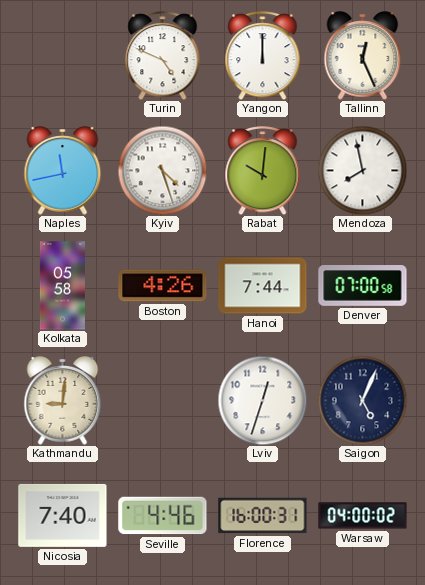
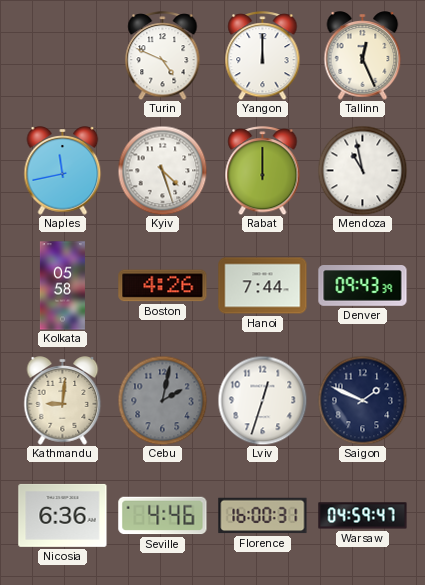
Rabat: 10:01 -> 12:00 (263, 171)
Mendoza: 7:58 -> 10:58 (362, 170)
Denver: 07:00 -> 09:43 (363, 286)
Cebu: none -> 2:02 (162, 400)
Saigon: 5:04 -> 1:49 (362, 400)
Nicosia: 7:40 -> 6:36 (63, 515)
Warsaw: 04:00 -> 04:59 (363, 516)
